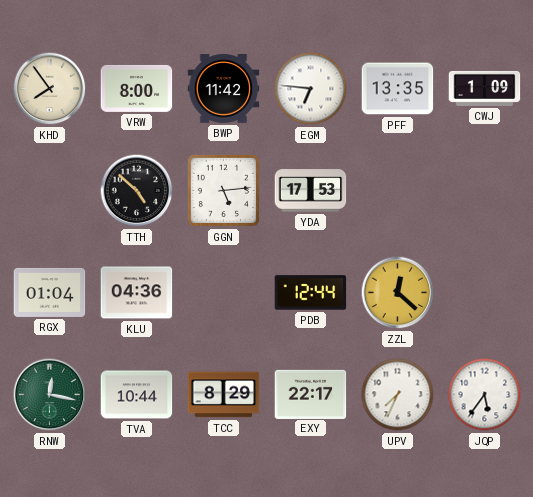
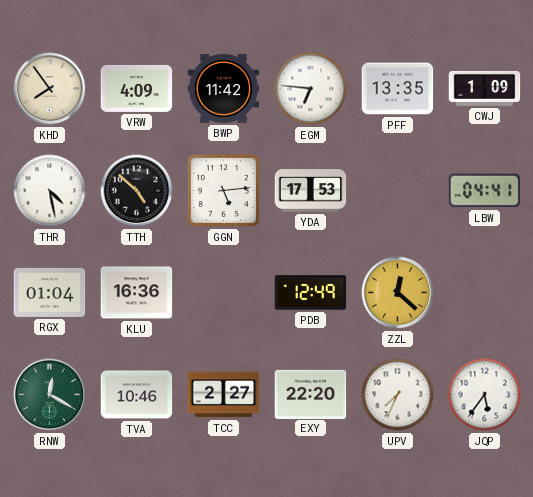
VRW: 8:00 -> 4:09 (137, 88)
THR: none -> 4:28 (50, 191)
LBW: none -> 04:41 (485, 191)
KLU: 04:36 -> 16:36 (137, 293)
PDB: 12:44 -> 12:49 (311, 293)
RNW: 12:17 -> 12:20 (50, 395)
TVA: 10:44 -> 10:46 (137, 395)
TCC: 8:29 -> 2:27 (224, 395)
EXY: 22:17 -> 22:20 (311, 394)
